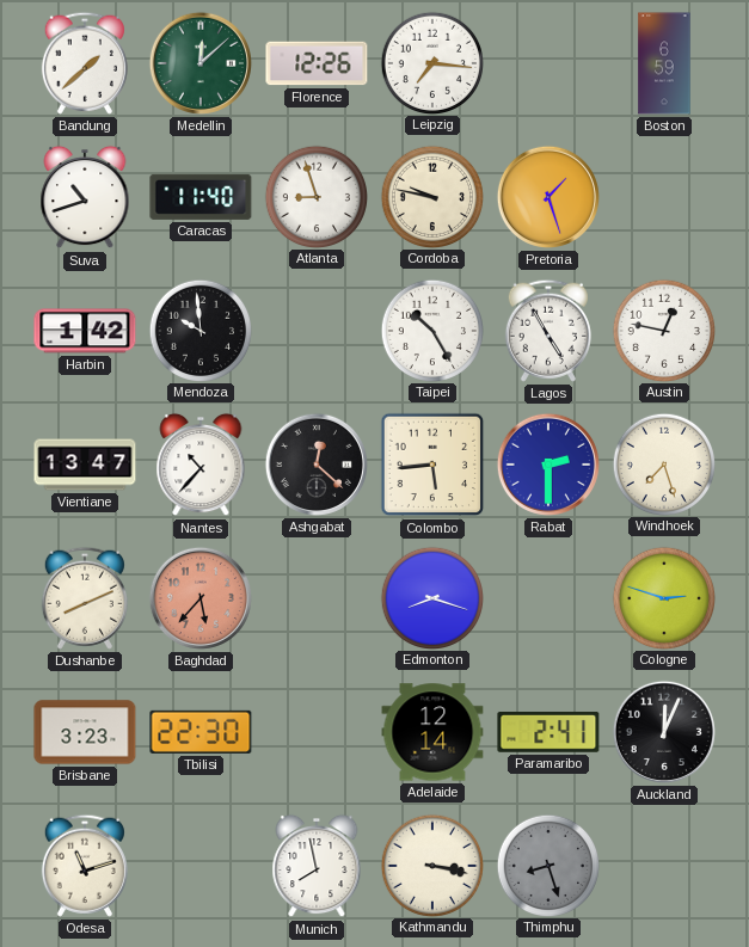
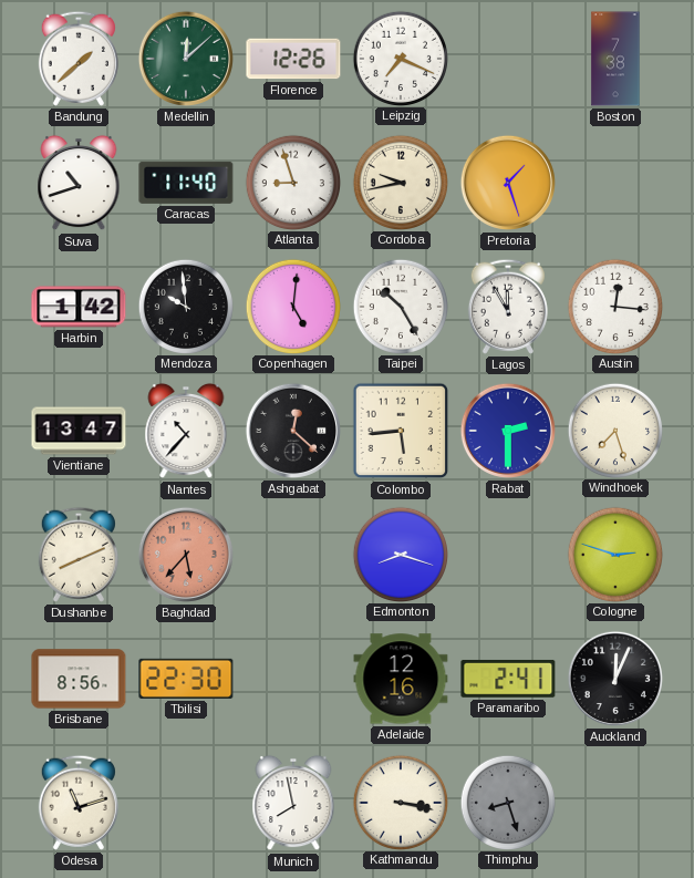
Leipzig: 7:16 -> 7:19 (400, 58)
Boston: 6:59 -> 7:38 (615, 59)
Cordoba: 9:47 -> 9:43 (400, 182)
Copenhagen: none -> 5:01 (292, 306)
Lagos: 4:55 -> 11:55 (508, 307)
Austin: 12:47 -> 12:16 (614, 306)
Brisbane: 3:23 -> 8:56 (79, 679)
Adelaide: 12:14 -> 12:16 (401, 679)
